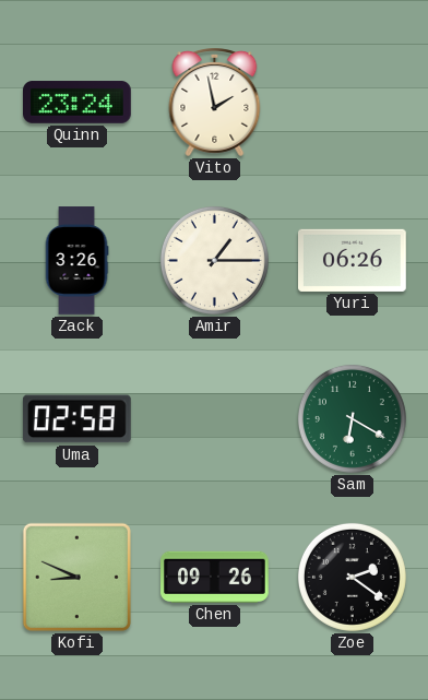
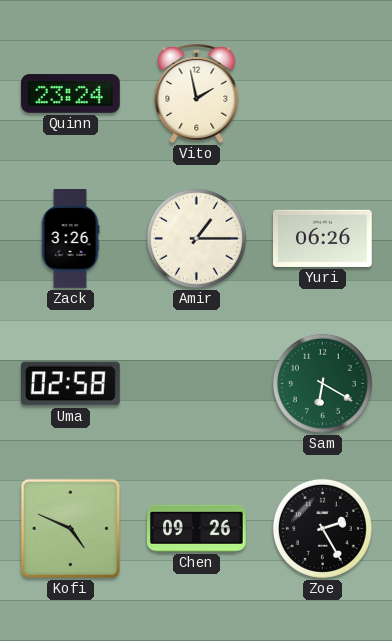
Kofi: 8:49 -> 4:49 (70, 528)
Zoe: 2:21 -> 2:25 (322, 528)
